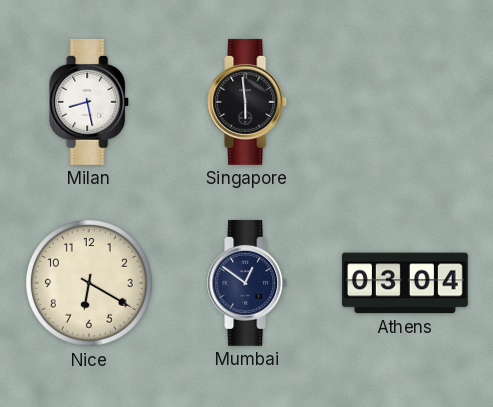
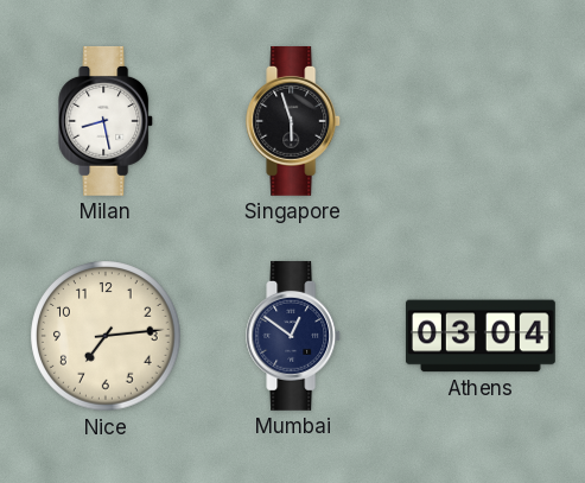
Singapore: 5:59 -> 5:57 (294, 121)
Nice: 6:20 -> 7:14 (106, 336)
